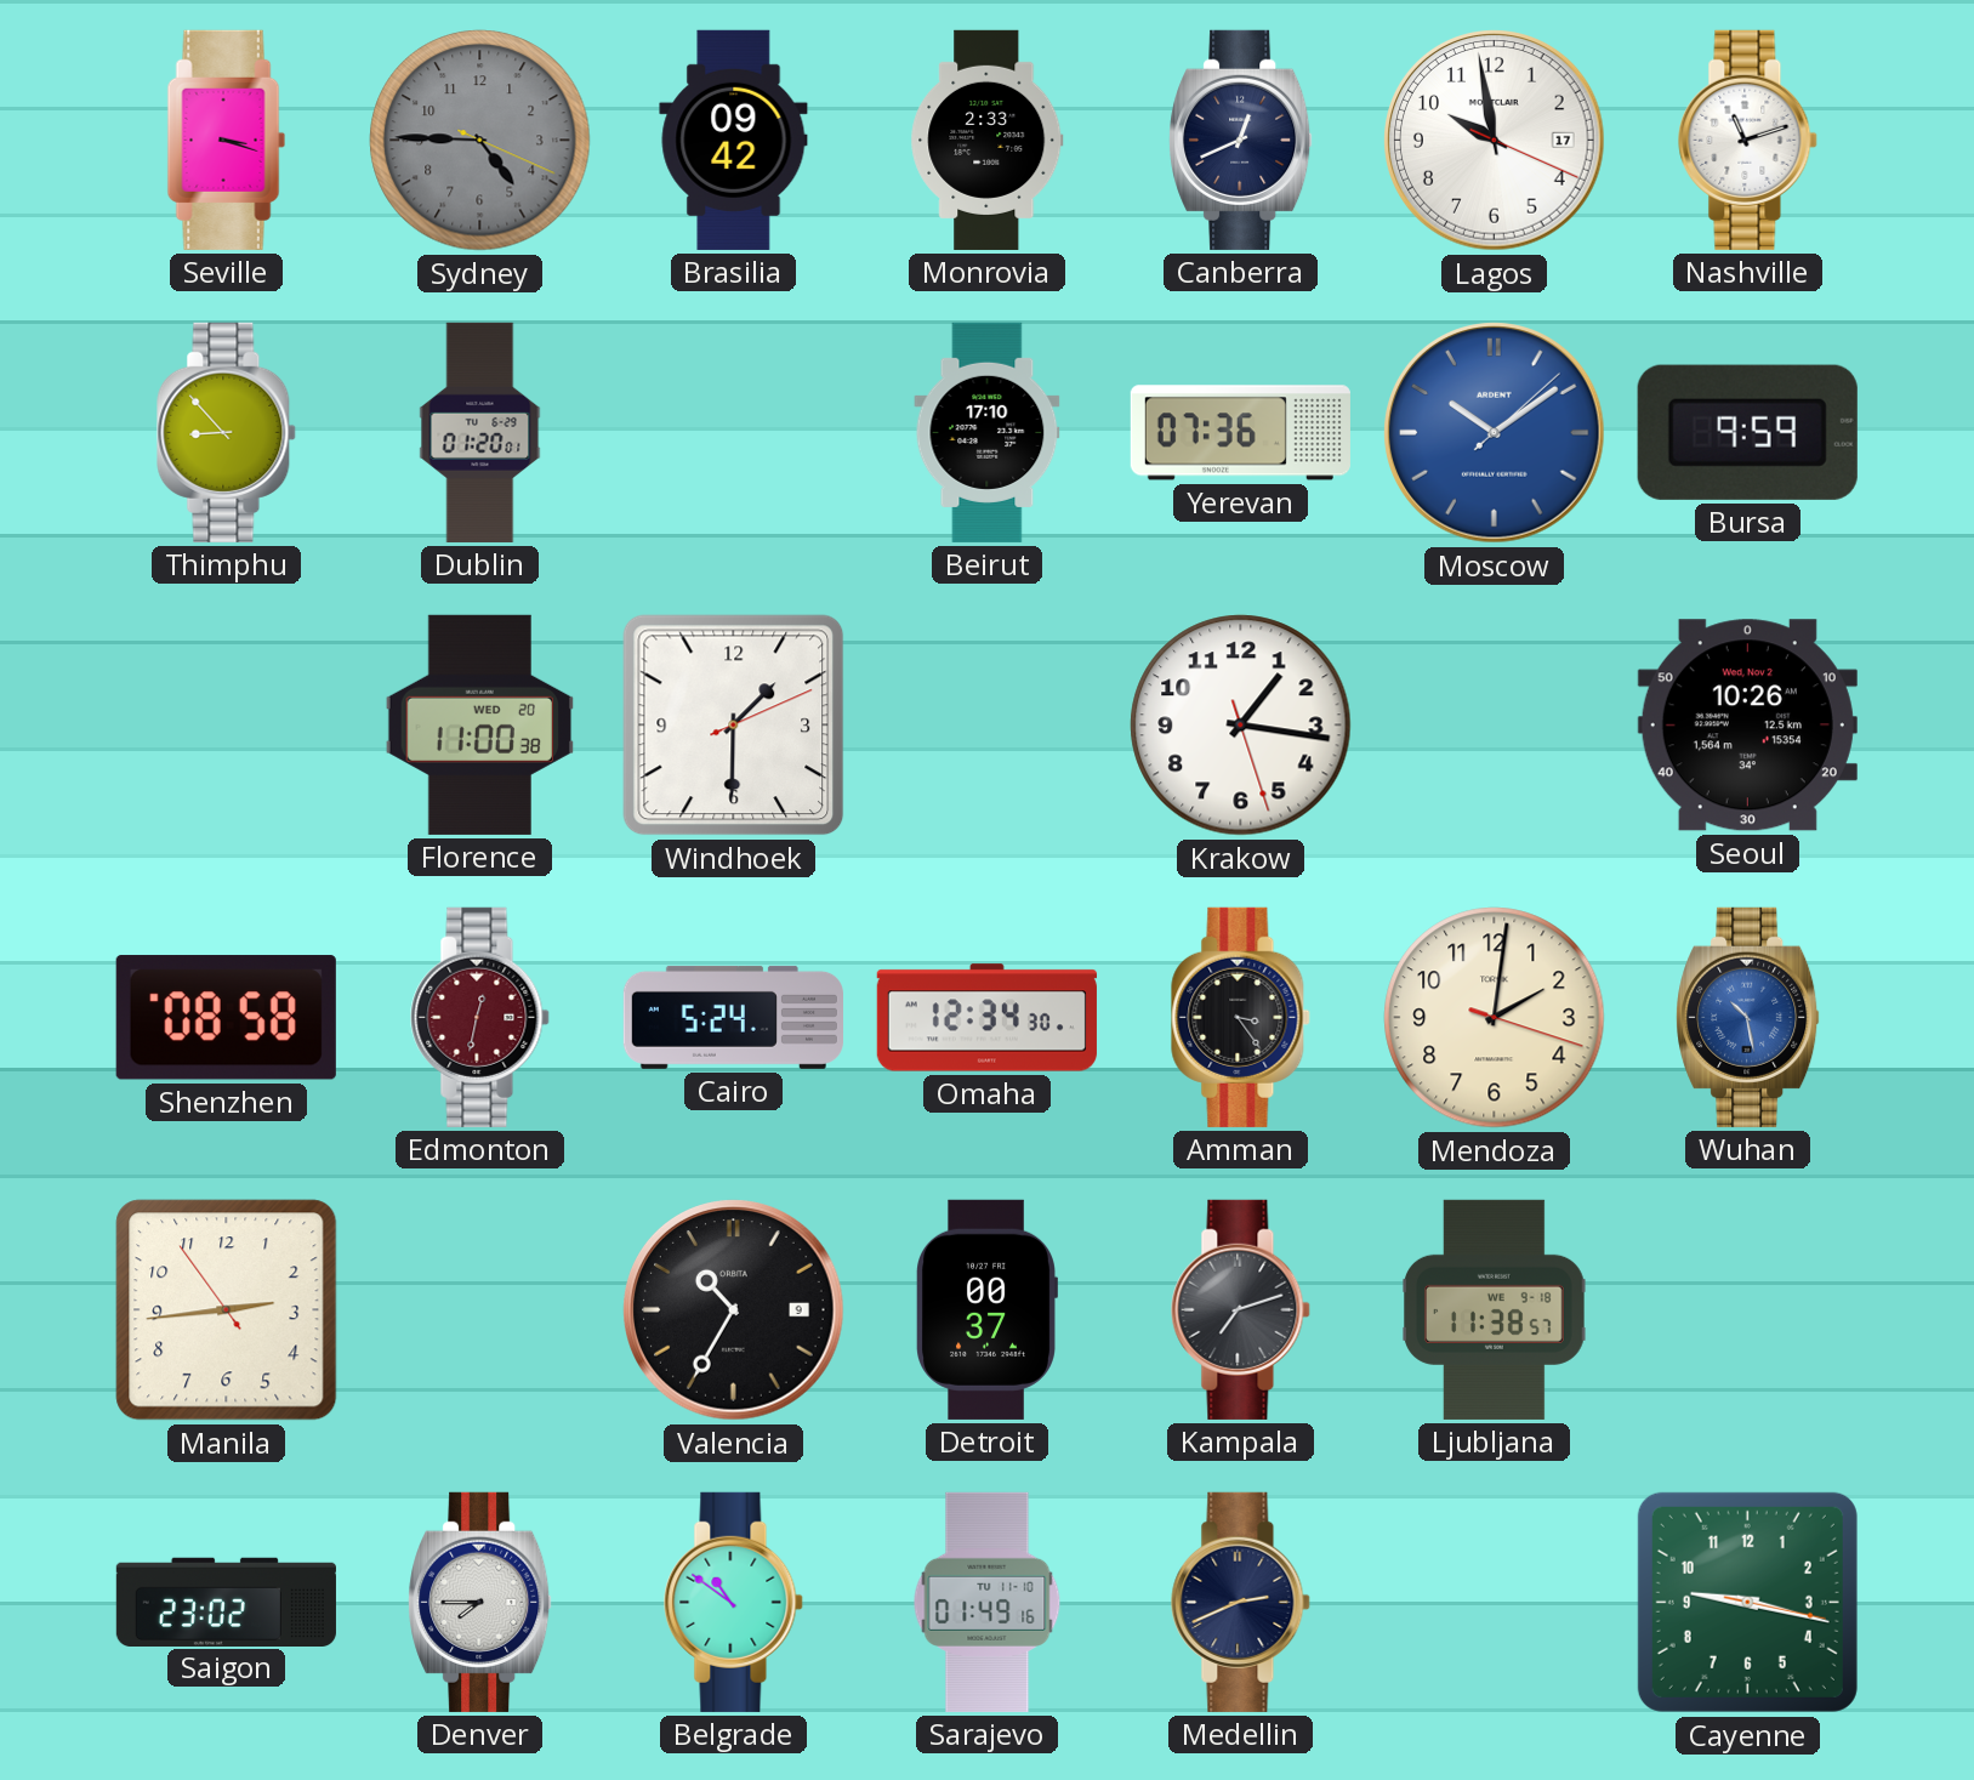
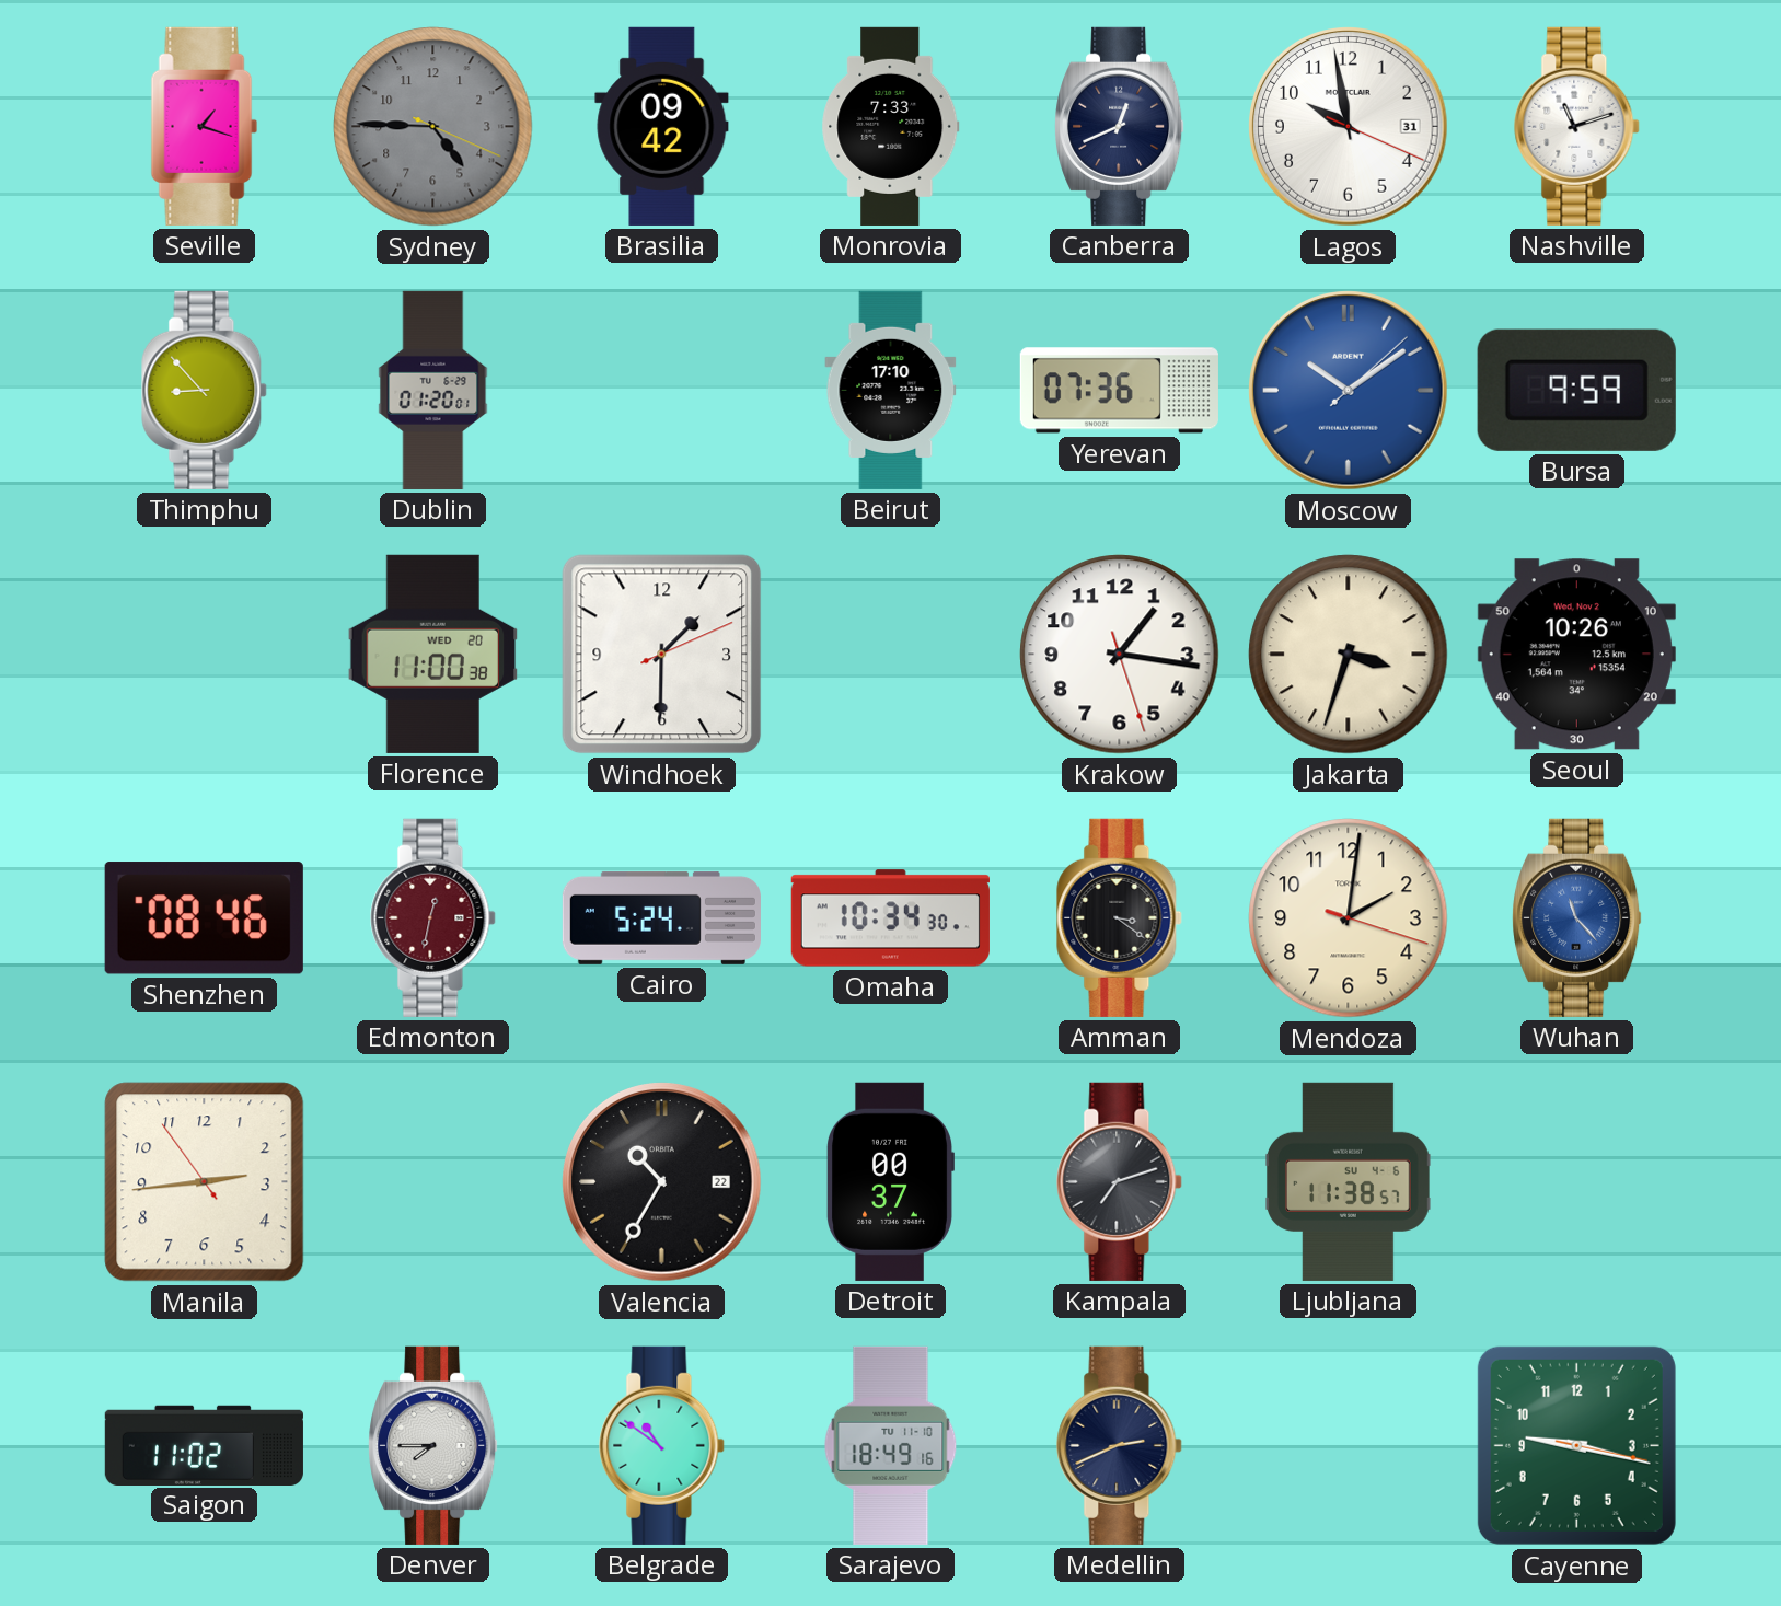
Seville: 3:18 -> 1:18 (205, 126)
Monrovia: 2:33 -> 7:33 (891, 126)
Lagos date: 17 -> 31 (1349, 127)
Jakarta: none -> 3:33 (1349, 655)
Shenzhen: 08:58 -> 08:46 (204, 918)
Omaha: 12:34 -> 10:34 (890, 918)
Amman: 3:24 -> 3:21 (1120, 917)
Wuhan: 10:28 -> 11:23 (1577, 917)
Valencia date: 9 -> 22 (662, 1182)
Ljubljana date: WE 9-18 -> SU 4-6 (1349, 1181)
Saigon: 23:02 -> 11:02 (204, 1445)
Sarajevo: 01:49 -> 18:49 (891, 1445)
